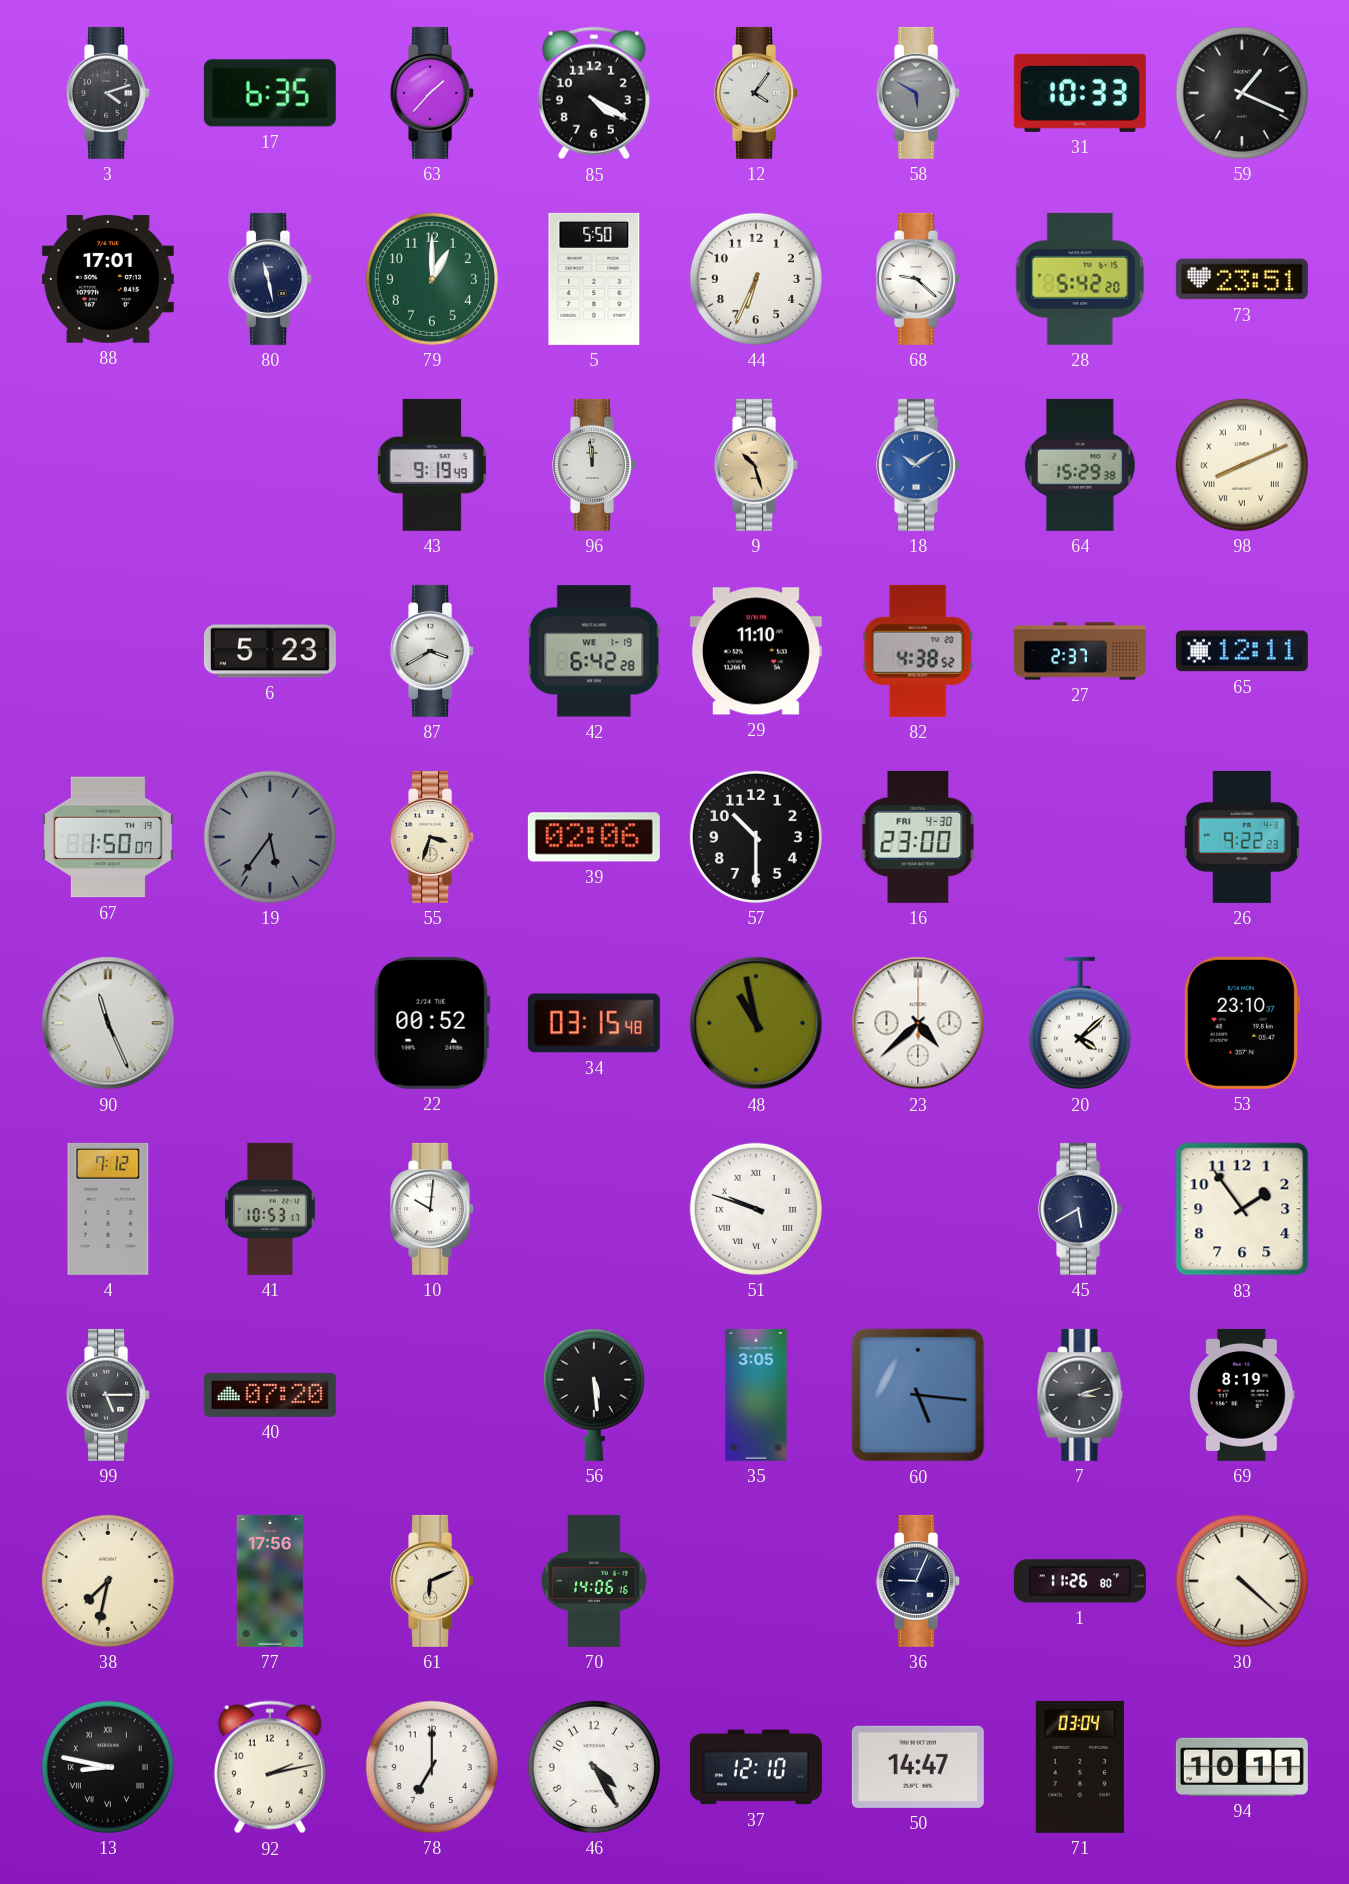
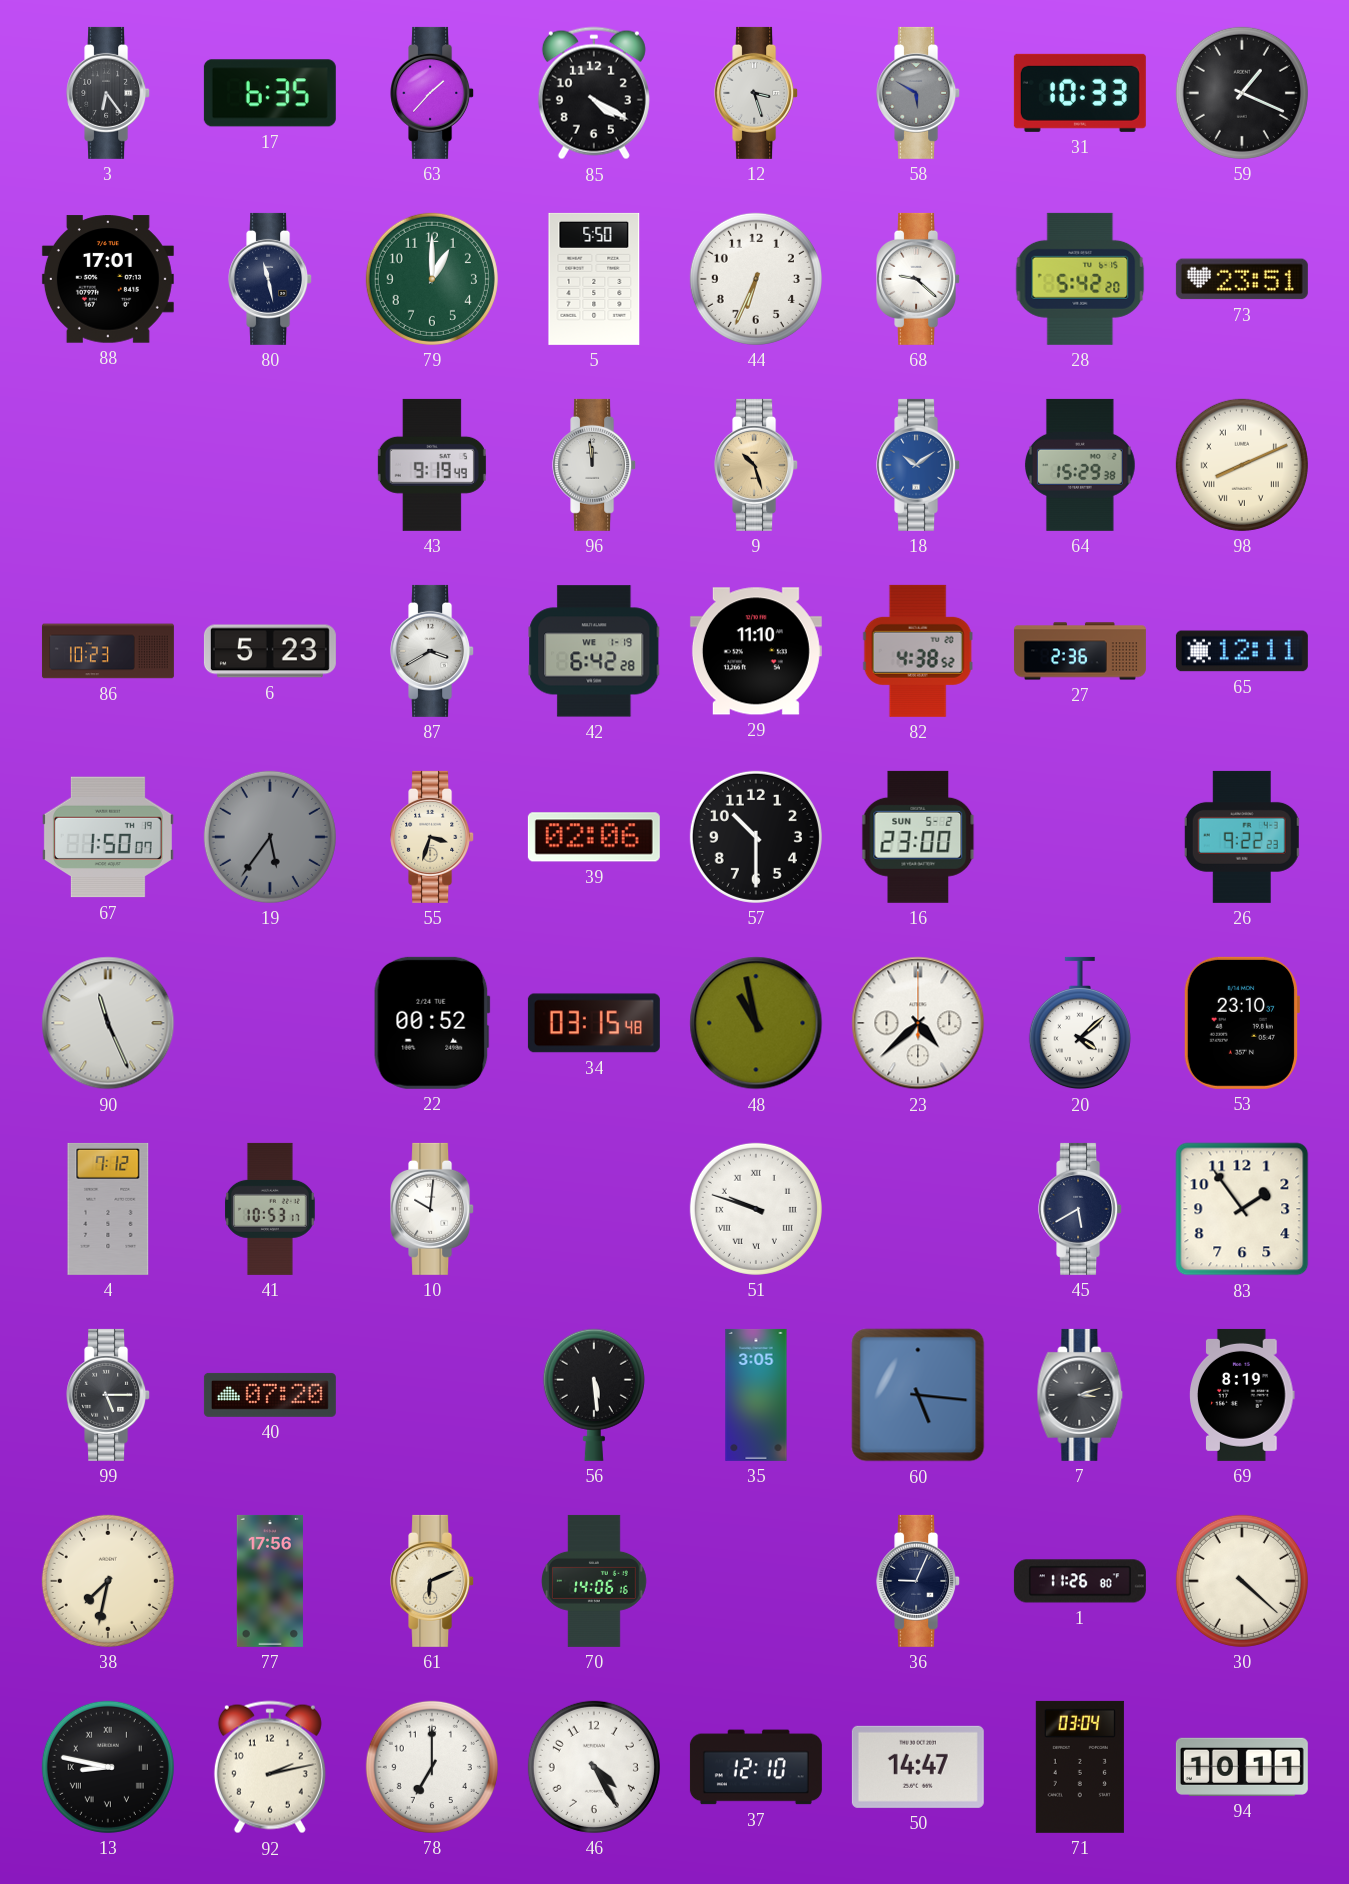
3: 4:12 -> 6:24 (109, 93)
12: 4:06 -> 3:27 (757, 93)
86: none -> 10:23 (108, 651)
27: 2:37 -> 2:36 (1080, 651)
16 date: FRI 4-30 -> SUN 5-2 (918, 837)
